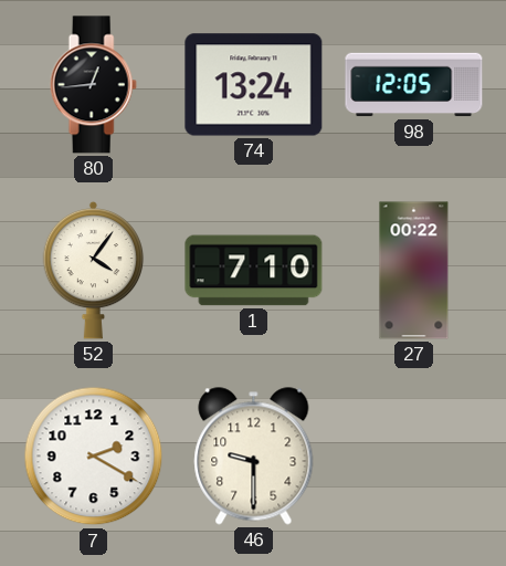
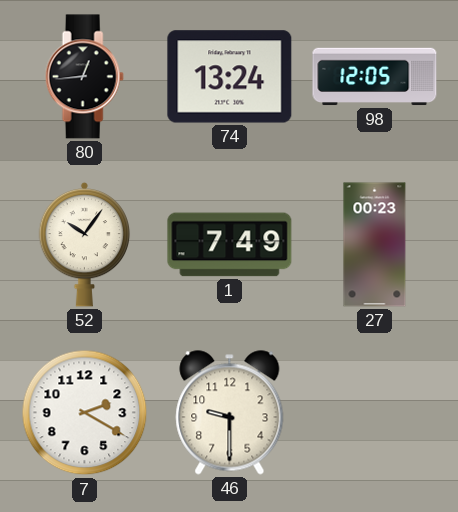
52: 4:06 -> 10:06 (85, 244)
1: 7:10 -> 7:49 (230, 245)
27: 00:22 -> 00:23 (375, 245)
